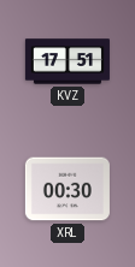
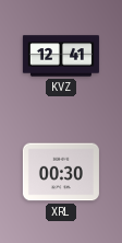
KVZ: 17:51 -> 12:41 (61, 56)
